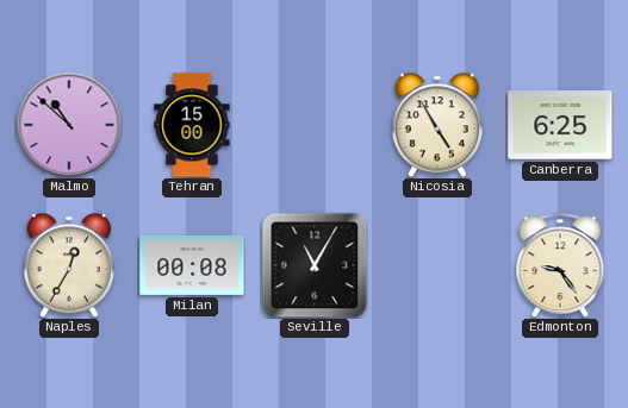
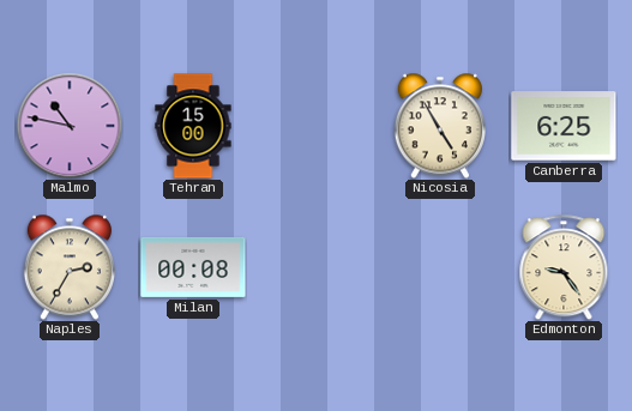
Malmo: 10:52 -> 10:47 (70, 126)
Naples: 12:35 -> 2:35 (70, 267)
Seville: 11:05 -> none (315, 265)
